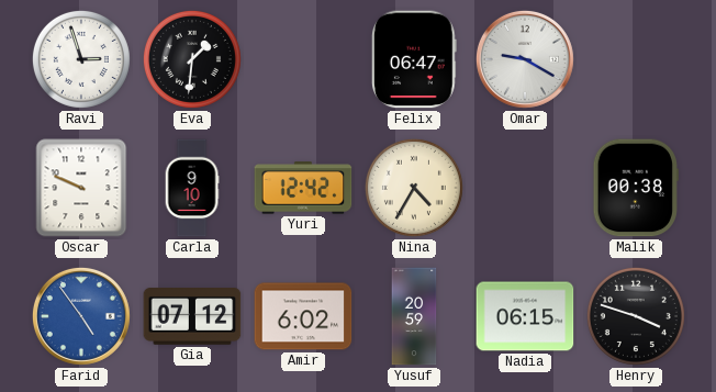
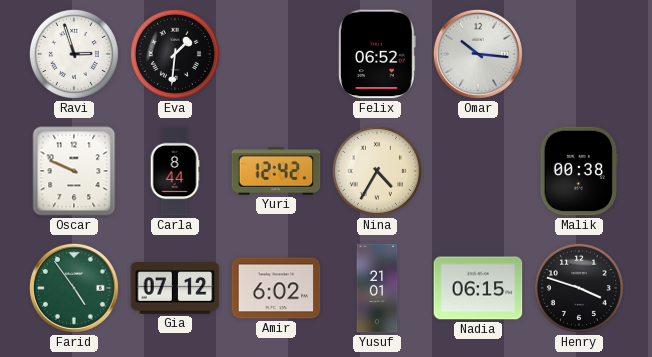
Felix: 06:47 -> 06:52 (377, 54)
Omar: 9:20 -> 10:16 (478, 54)
Carla: 9:10 -> 8:44 (175, 171)
Farid dial: blue -> green (74, 288)
Yusuf: 20:59 -> 21:01 (377, 288)
